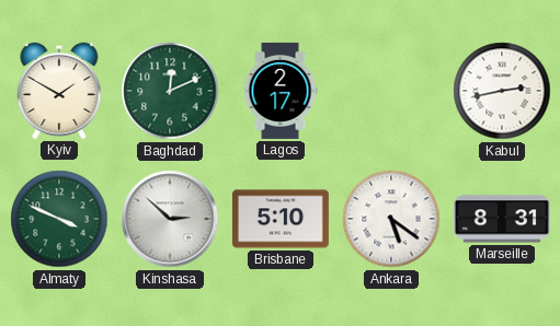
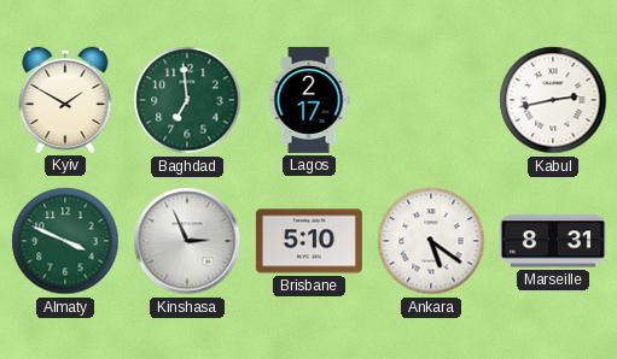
Baghdad: 12:11 -> 6:59 (187, 100)
Kinshasa: 2:52 -> 2:56 (187, 241)
